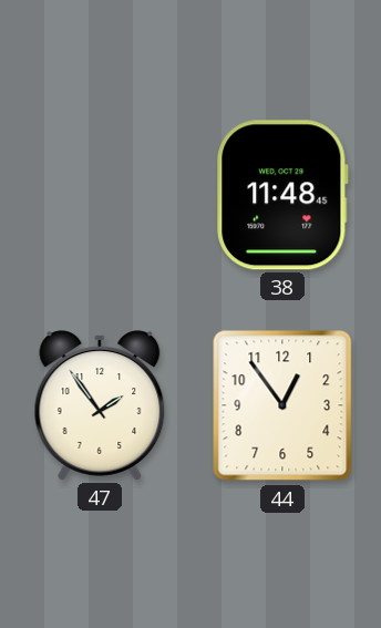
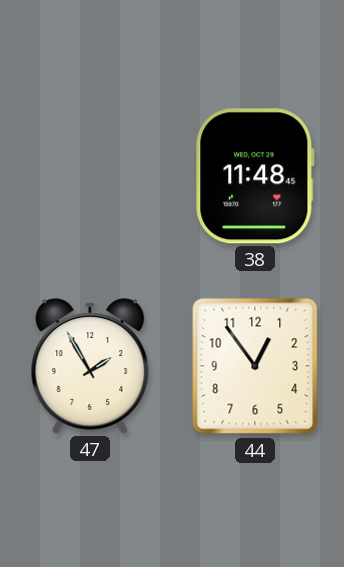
47: 1:54 -> 1:55 (90, 366)
